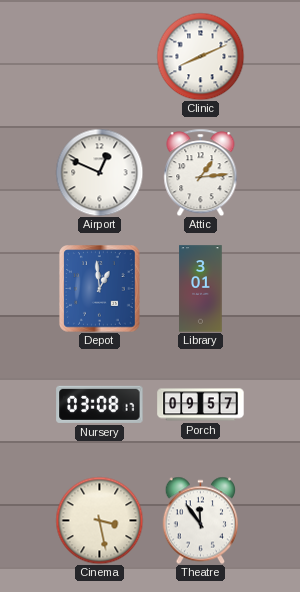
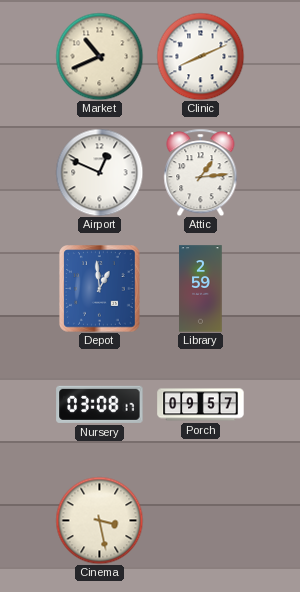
Market: none -> 10:41 (99, 56)
Library: 3:01 -> 2:59 (201, 289)
Theatre: 11:54 -> none (200, 520)
